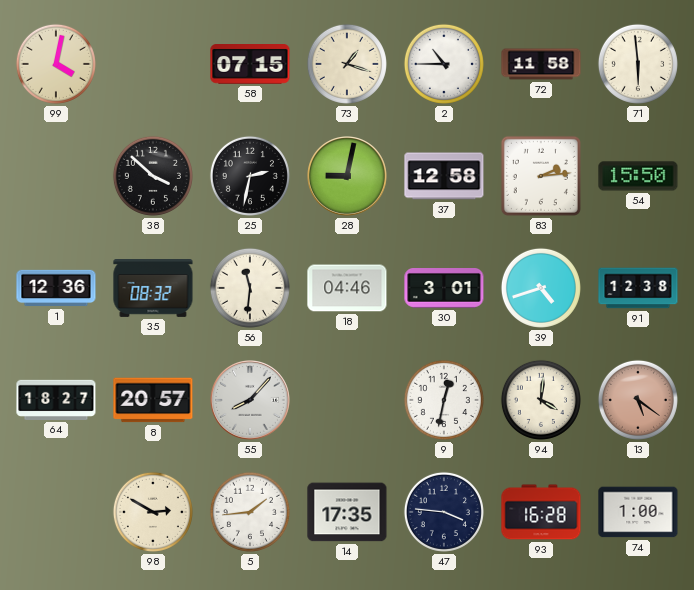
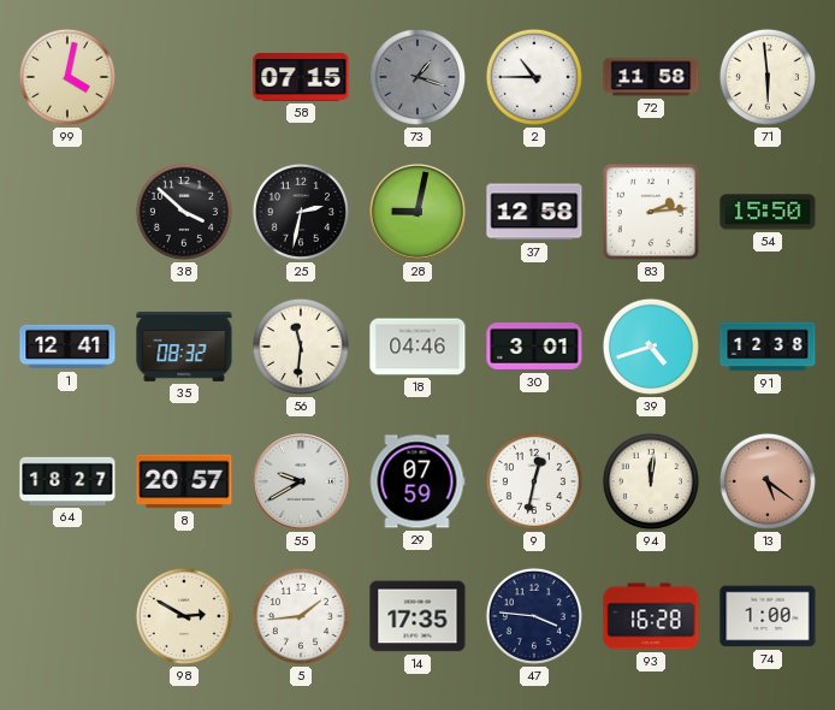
73 dial: cream -> grey (417, 77)
1: 12:36 -> 12:41 (67, 347)
55: 8:07 -> 9:40 (302, 483)
29: none -> 07:59 (417, 481)
94: 4:01 -> 12:01 (651, 481)
